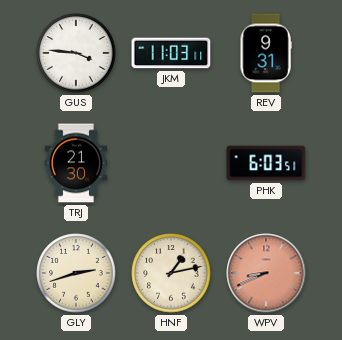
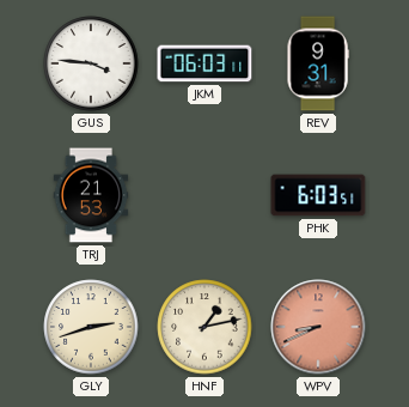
JKM: 11:03 -> 06:03 (204, 63)
TRJ: 21:30 -> 21:53 (91, 195)
